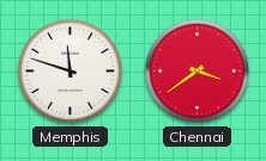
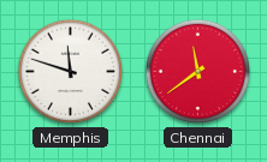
Chennai: 3:39 -> 11:39 (198, 72)
